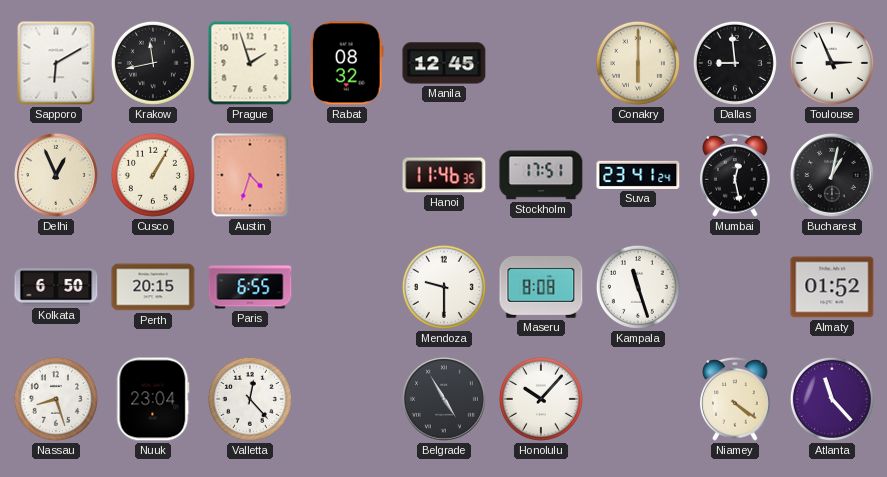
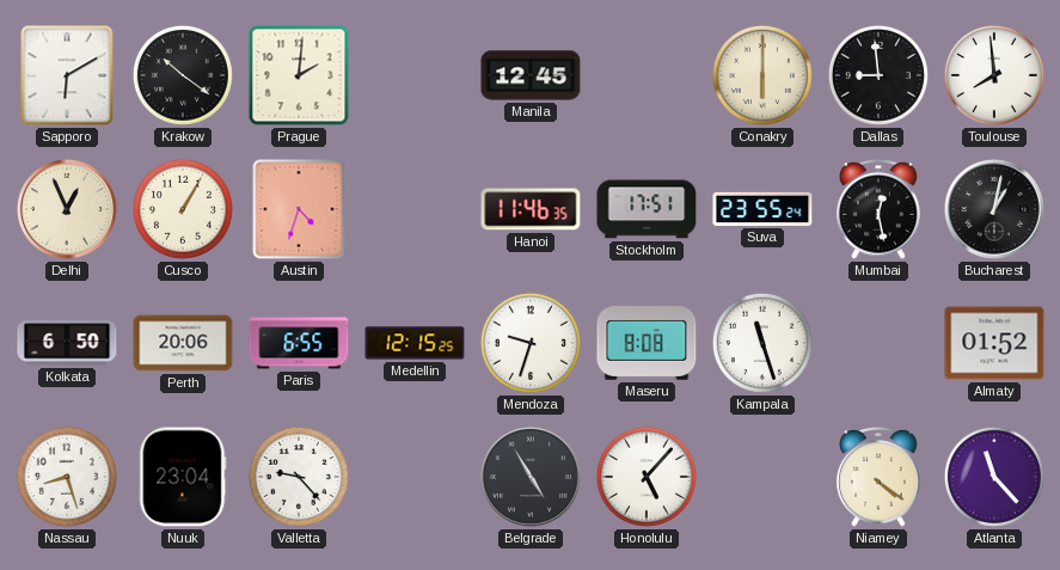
Krakow: 11:43 -> 10:21 (183, 75)
Prague: 1:57 -> 2:01 (299, 75)
Rabat: 08:32 -> none (347, 63)
Toulouse: 2:56 -> 7:59 (994, 75)
Suva: 23:41 -> 23:55 (762, 209)
Perth: 20:15 -> 20:06 (183, 343)
Medellin: none -> 12:15 (415, 343)
Mendoza: 9:30 -> 9:33 (531, 343)
Valletta: 12:23 -> 9:23 (299, 477)
Honolulu: 10:07 -> 5:07 (647, 477)
